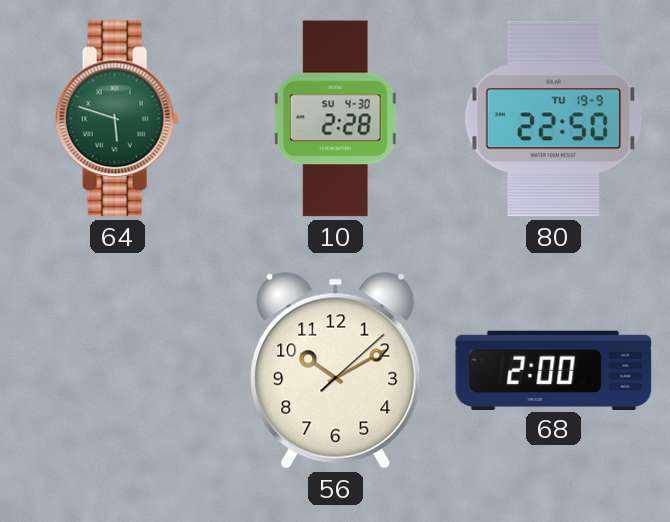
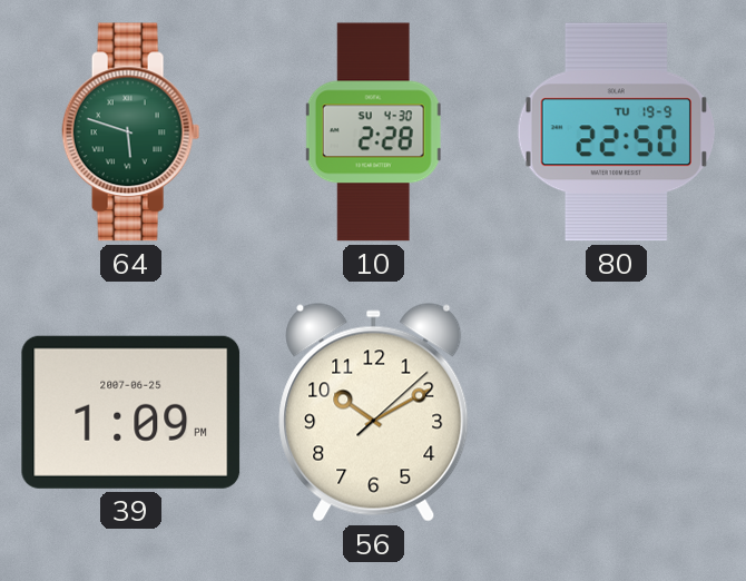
39: none -> 1:09 (131, 412)
68: 2:00 -> none (554, 370)
